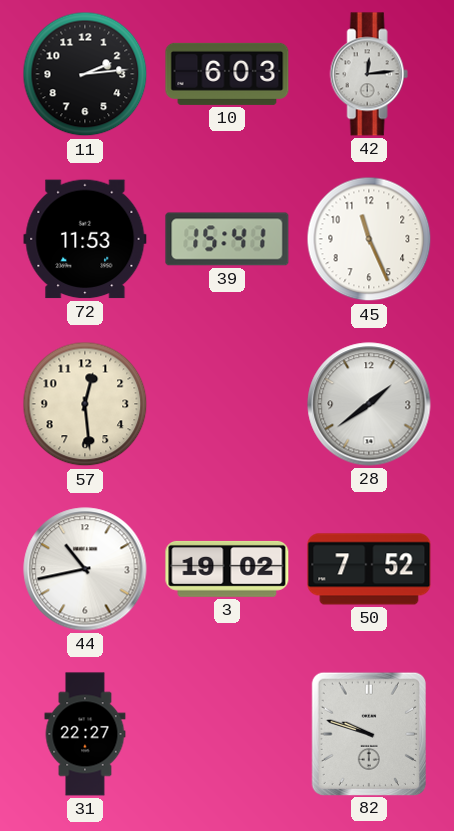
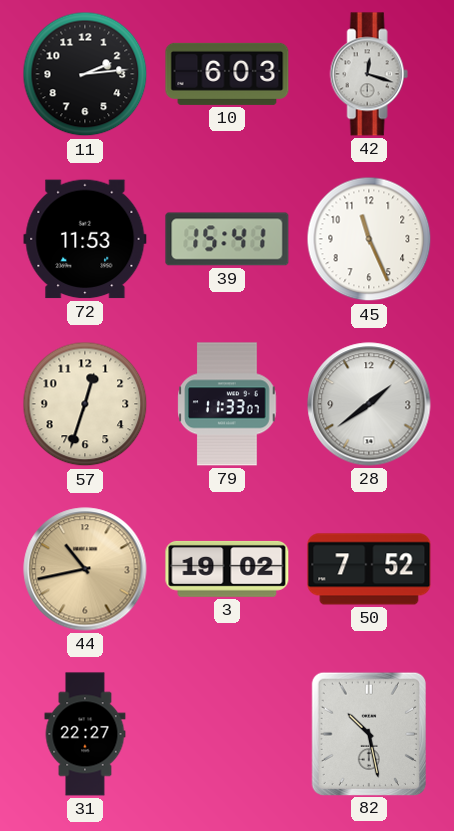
42: 12:14 -> 12:18 (369, 74)
57: 12:29 -> 12:33 (85, 404)
79: none -> 11:33 (227, 404)
44 dial: white -> champagne (85, 569)
82: 9:48 -> 10:28 (369, 733)
